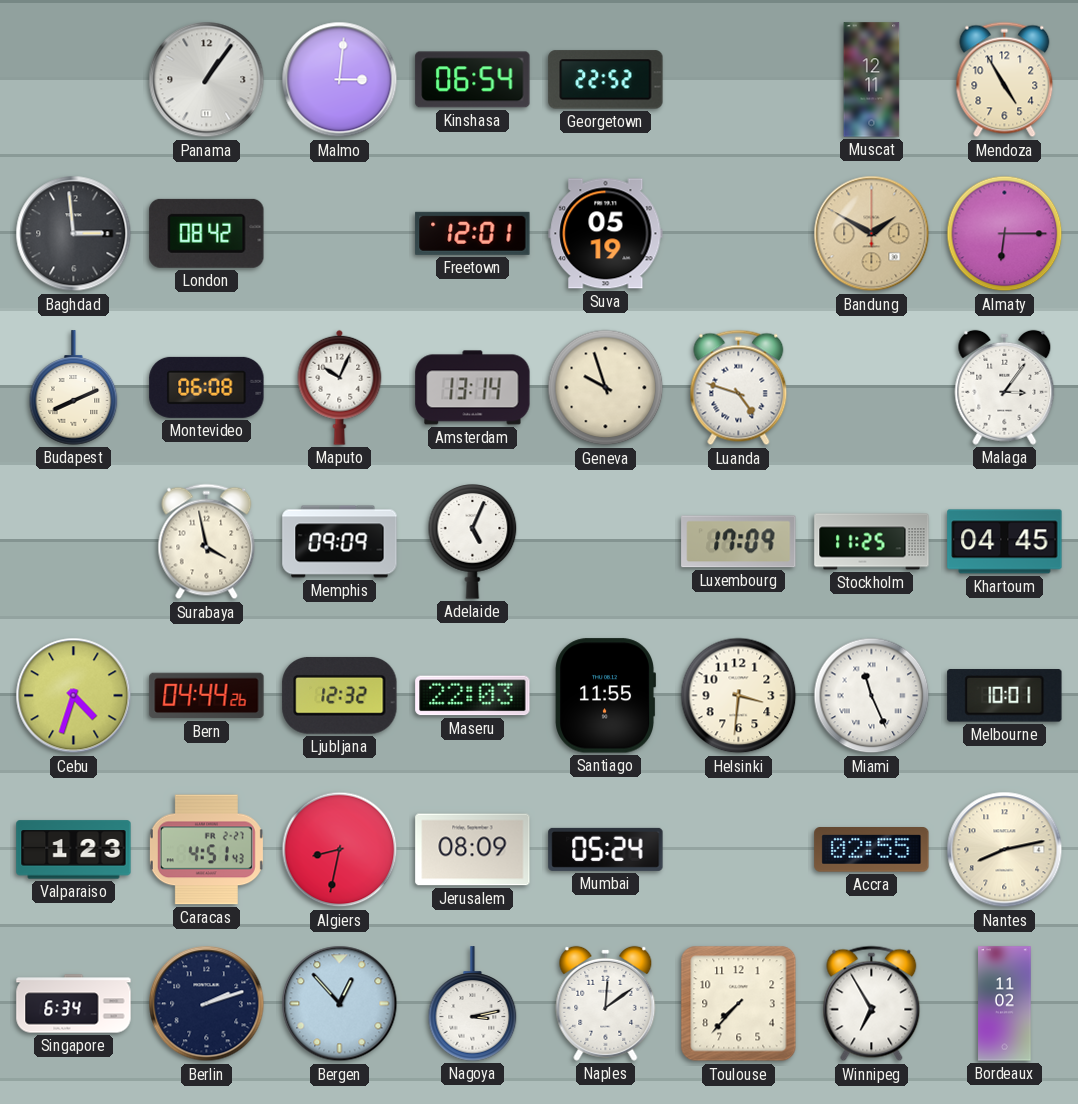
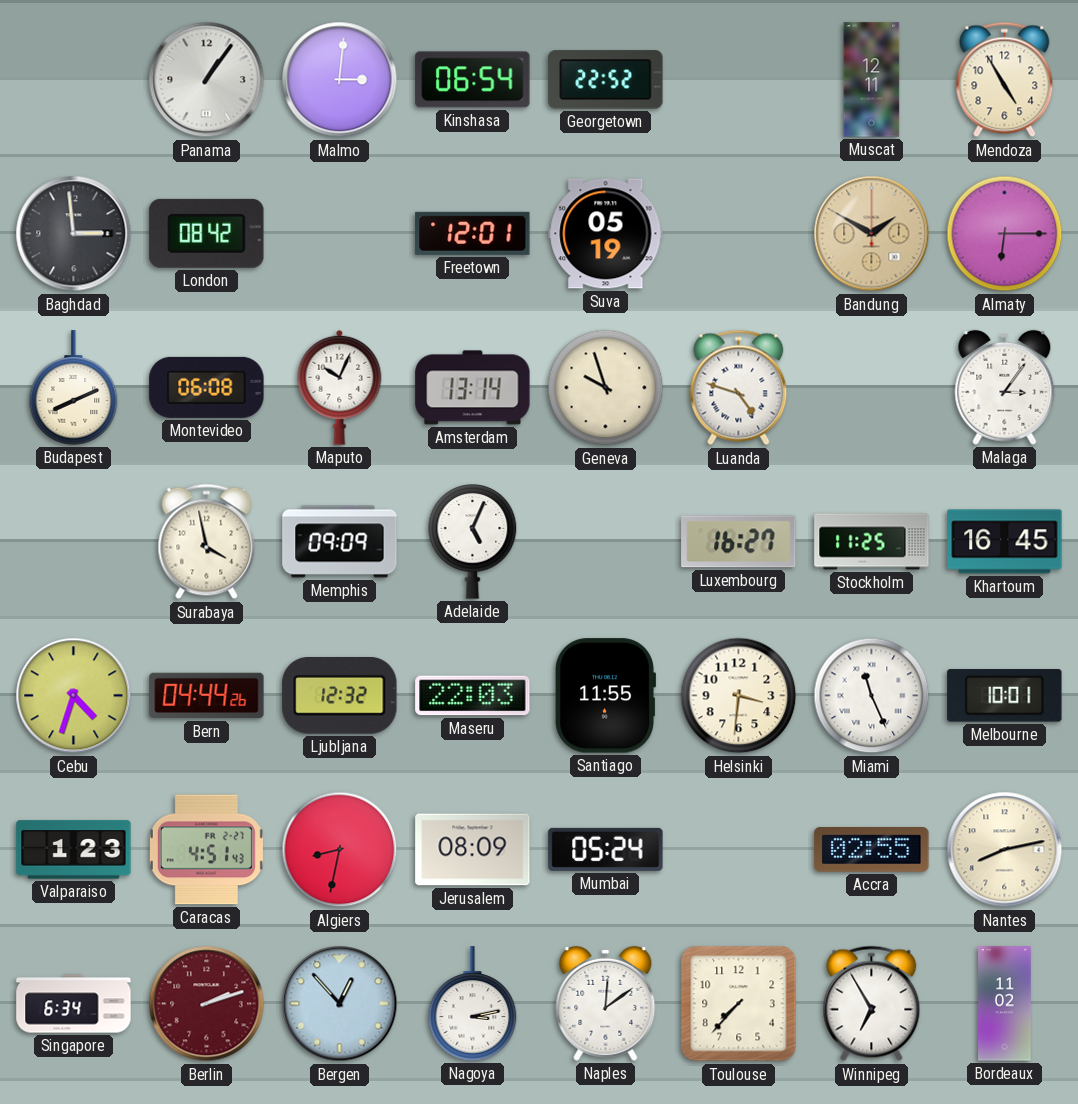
Luxembourg: 17:09 -> 16:27 (739, 542)
Khartoum: 04:45 -> 16:45 (1005, 542)
Berlin dial: navy -> burgundy (207, 1004)
